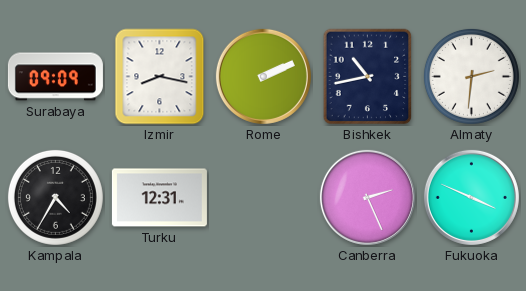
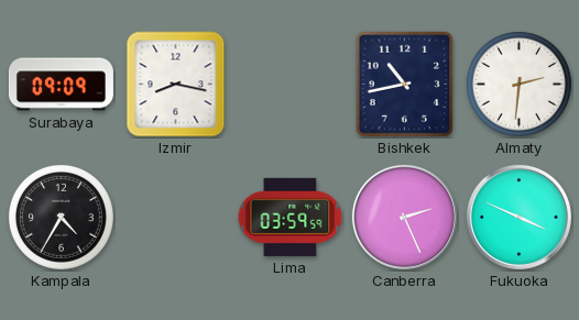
Rome: 2:11 -> none (263, 76)
Turku: 12:31 -> none (159, 198)
Lima: none -> 03:59 (291, 217)
